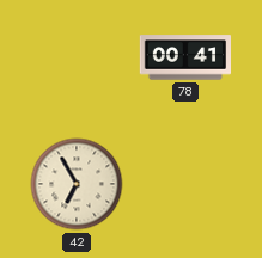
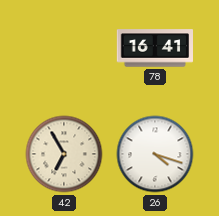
78: 00:41 -> 16:41 (154, 48)
26: none -> 4:18 (155, 154)
